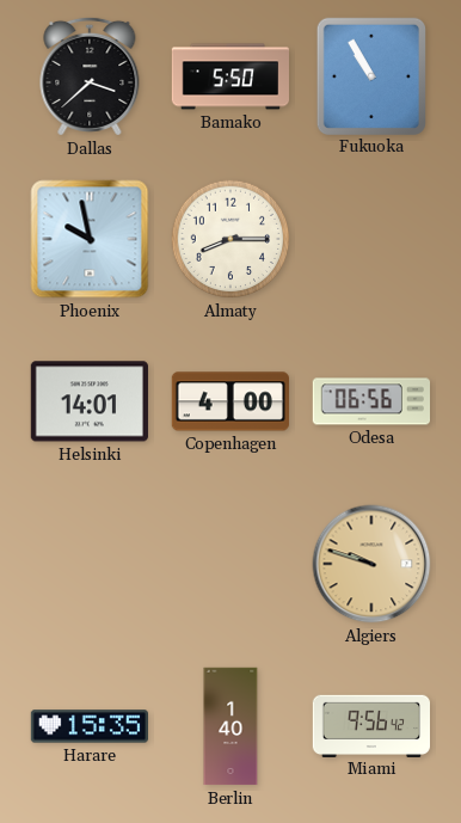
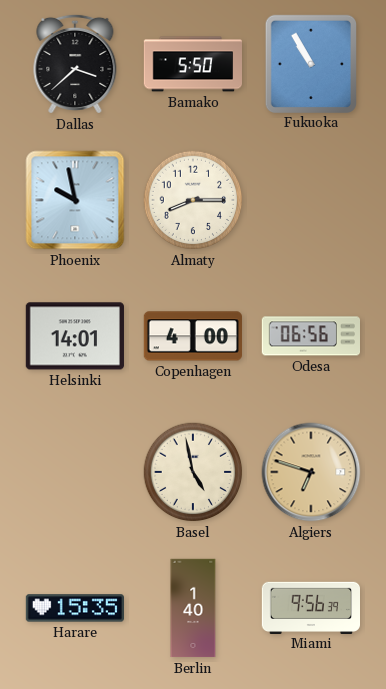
Basel: none -> 4:58 (193, 472)
Algiers: 9:48 -> 6:48 (311, 472)
Miami: 9:56:42 -> 9:56:39 (310, 607)
